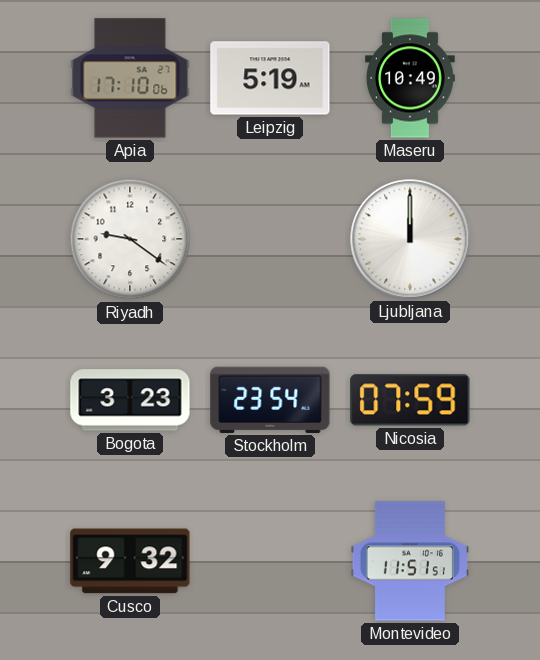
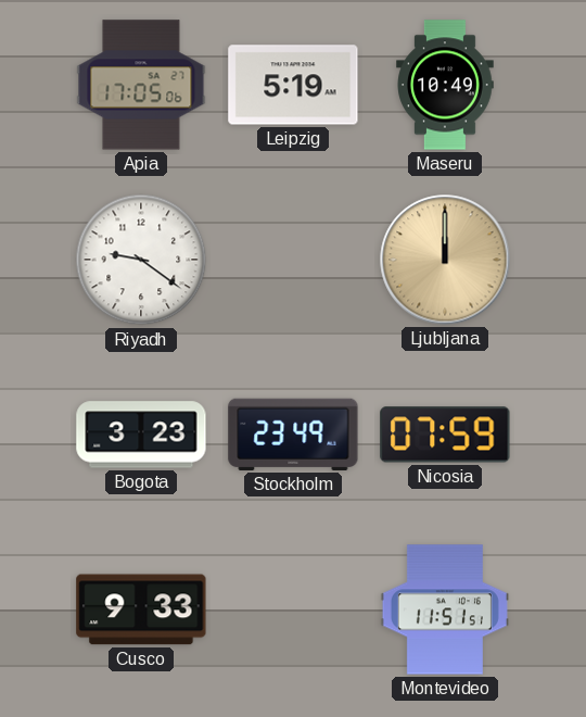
Apia: 17:10 -> 17:05 (141, 85)
Ljubljana dial: white -> champagne (445, 260)
Stockholm: 23:54 -> 23:49 (293, 435)
Cusco: 9:32 -> 9:33 (141, 609)
